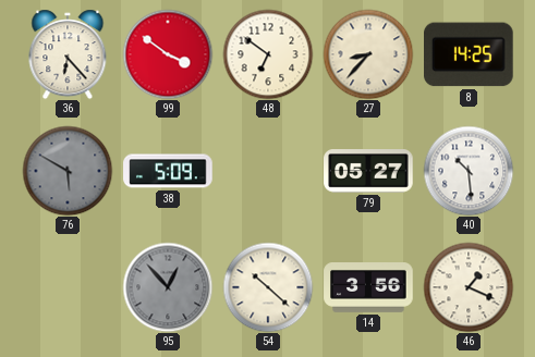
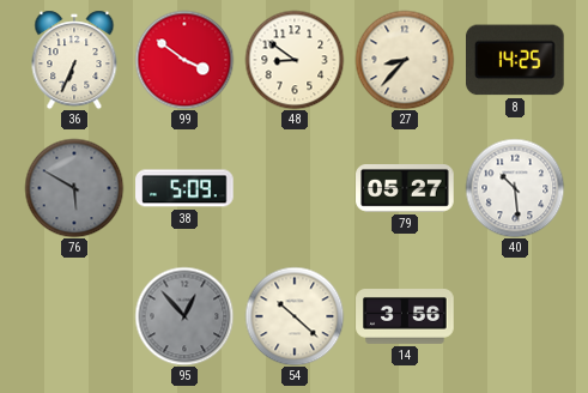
36: 6:23 -> 6:34 (74, 60)
48: 6:51 -> 8:51 (295, 60)
46: 1:19 -> none (469, 287)
